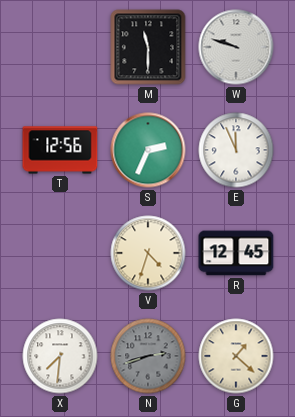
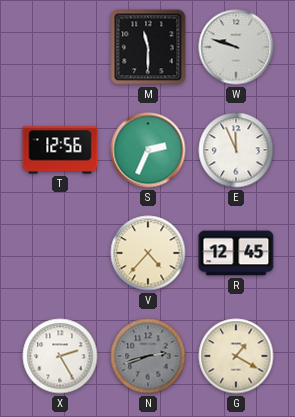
V: 4:33 -> 4:37 (148, 253)
X: 7:31 -> 2:25 (60, 356)
G: 1:22 -> 1:20 (236, 356)
